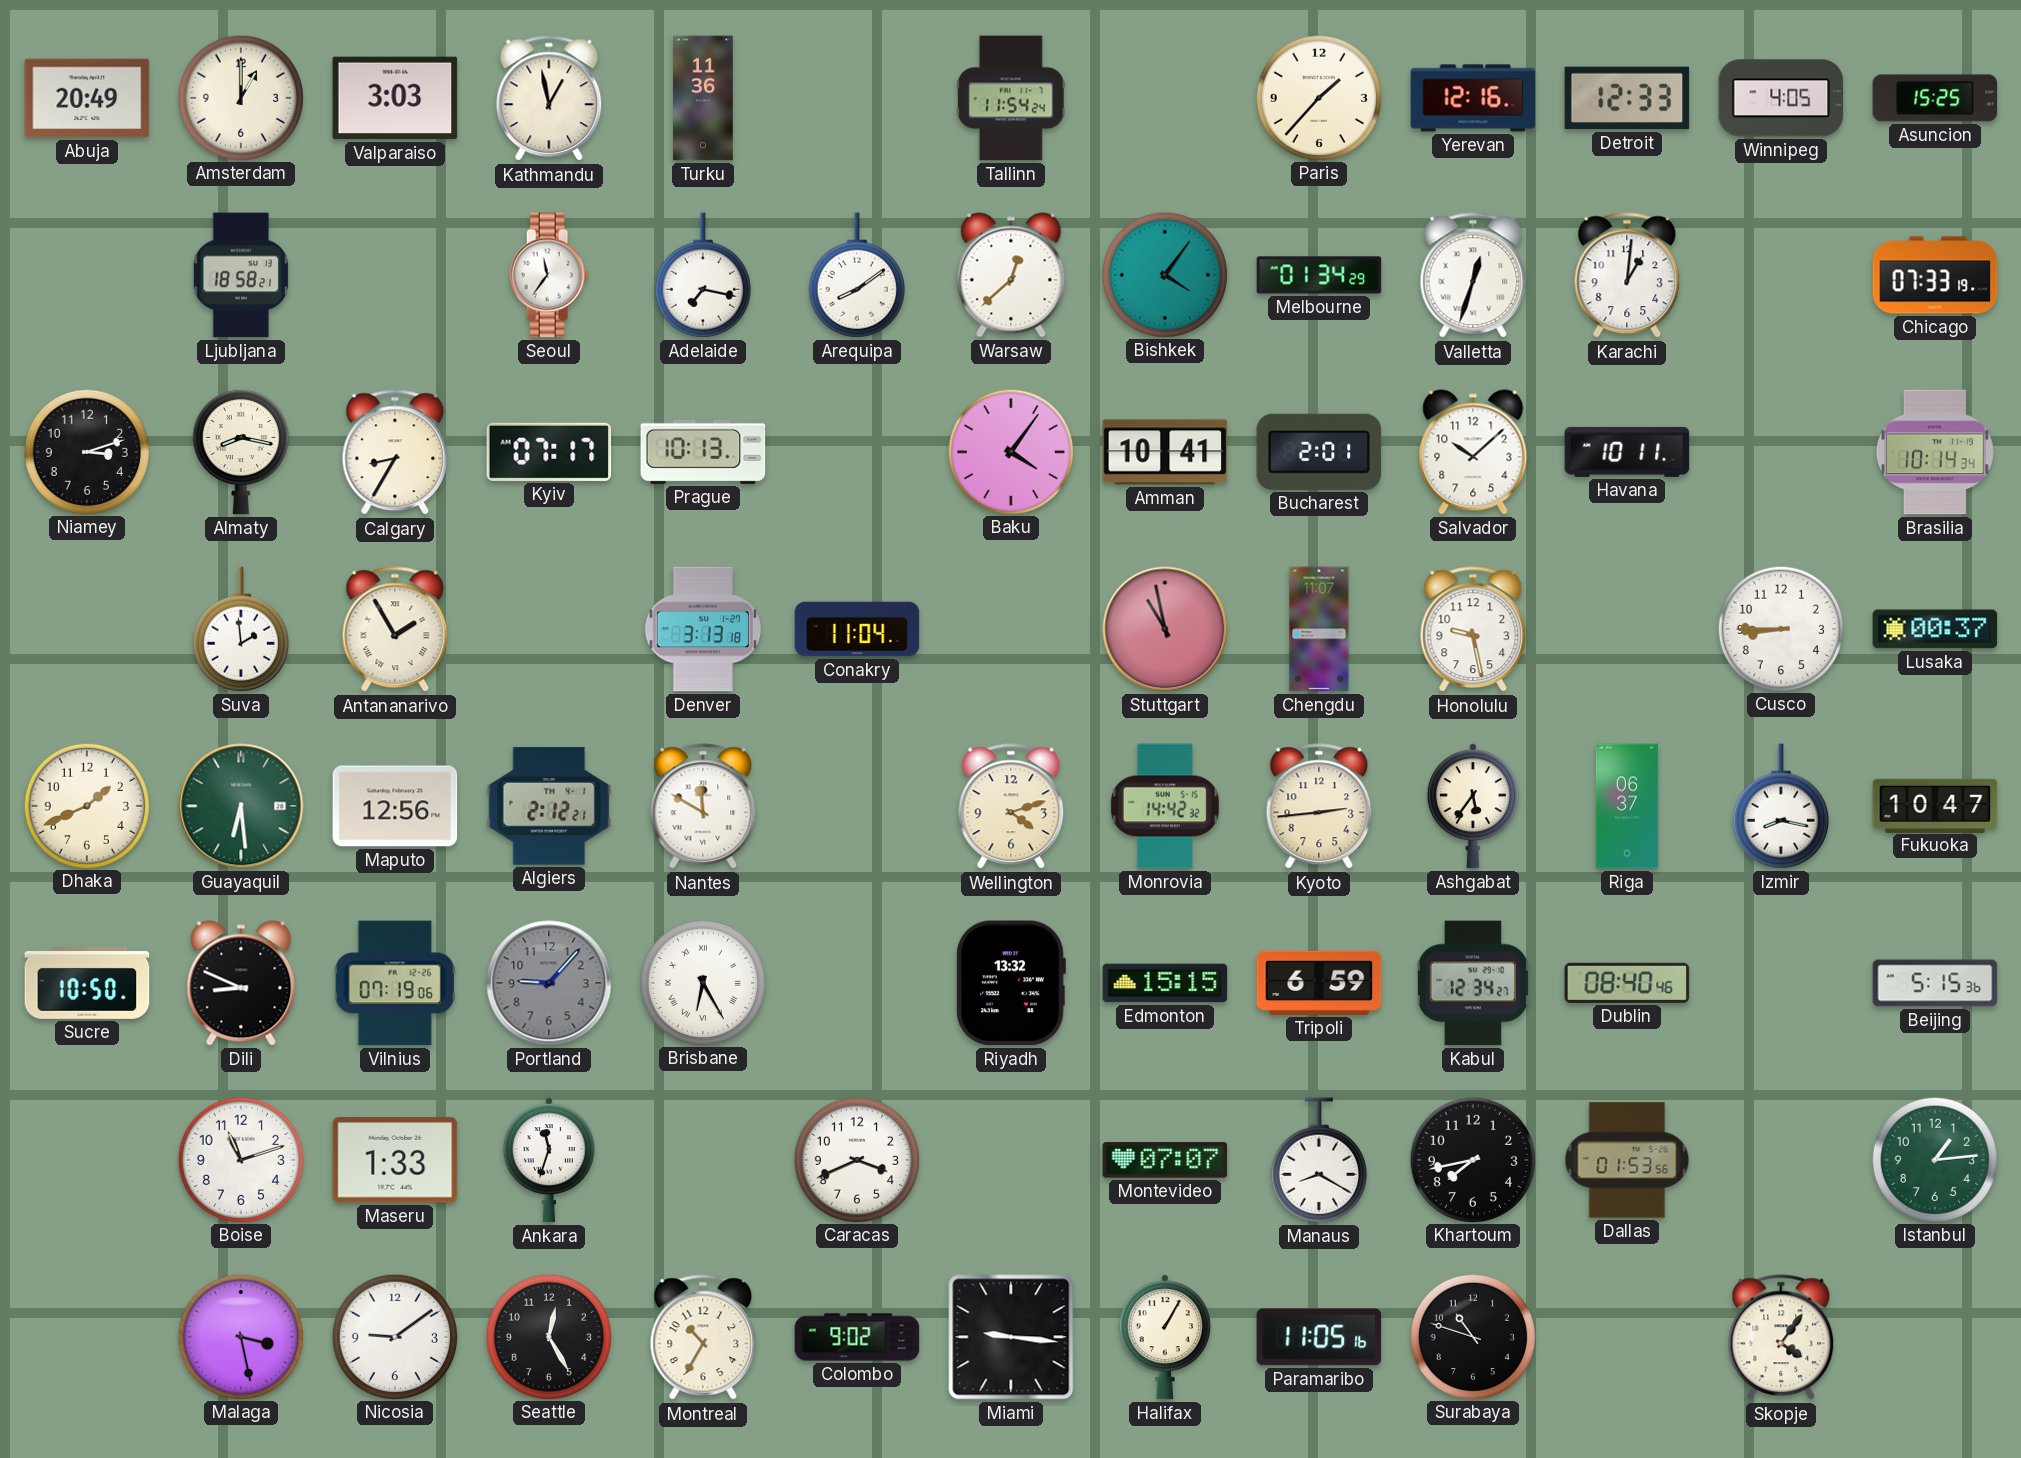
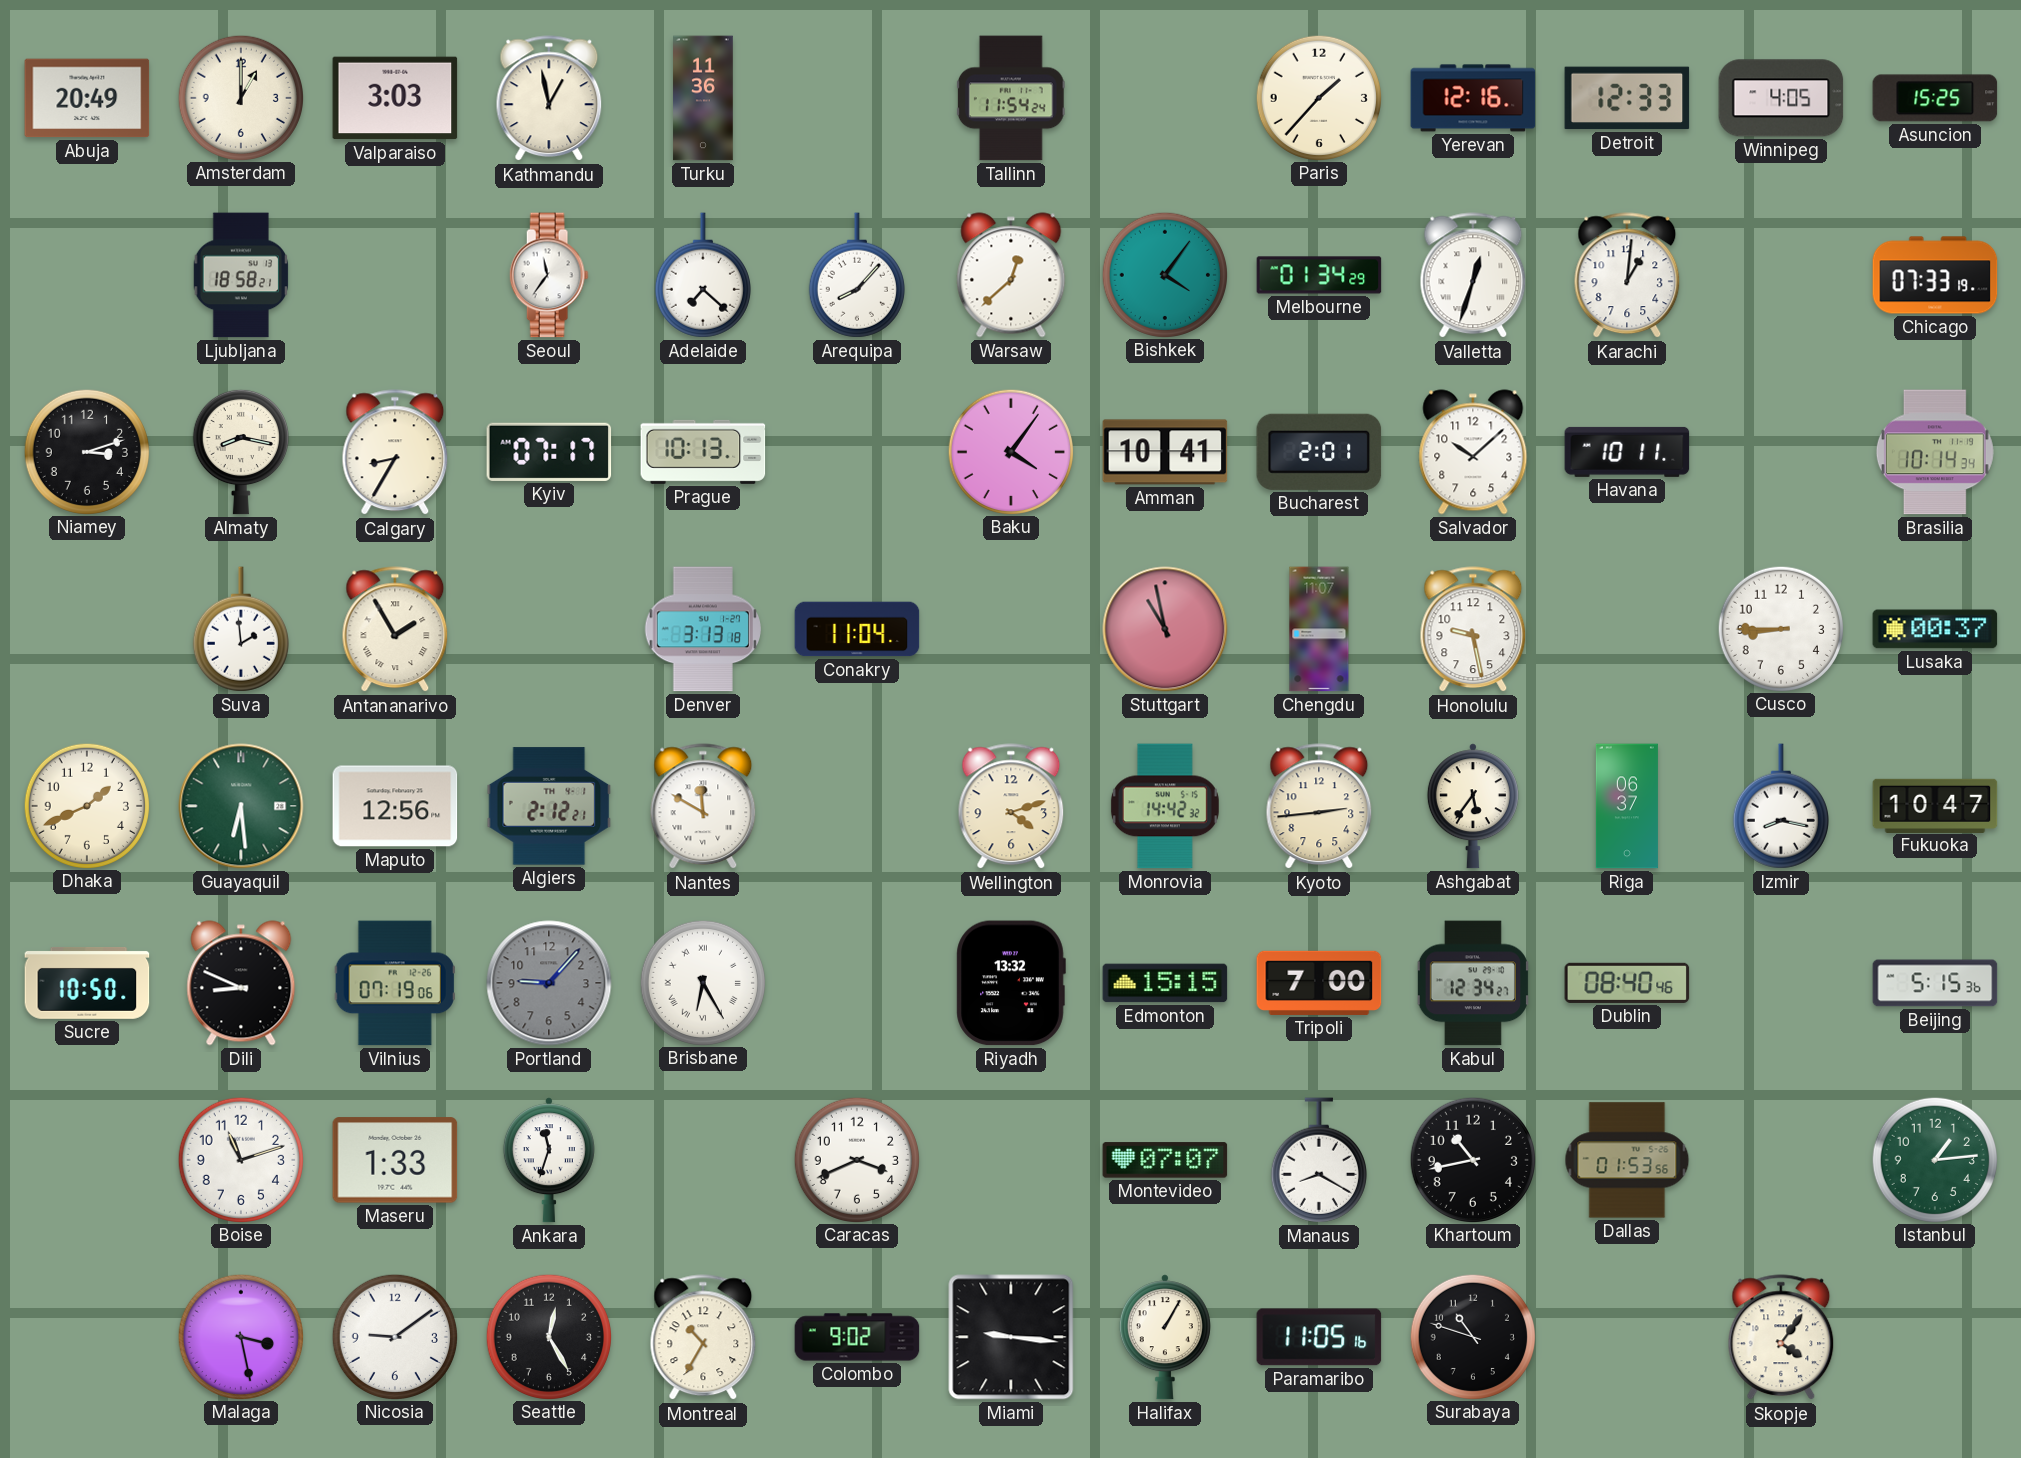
Adelaide: 7:17 -> 7:22 (703, 275)
Arequipa: 8:09 -> 8:07 (857, 275)
Tripoli: 6:59 -> 7:00 (1319, 983)
Khartoum: 7:43 -> 10:43 (1472, 1159)
